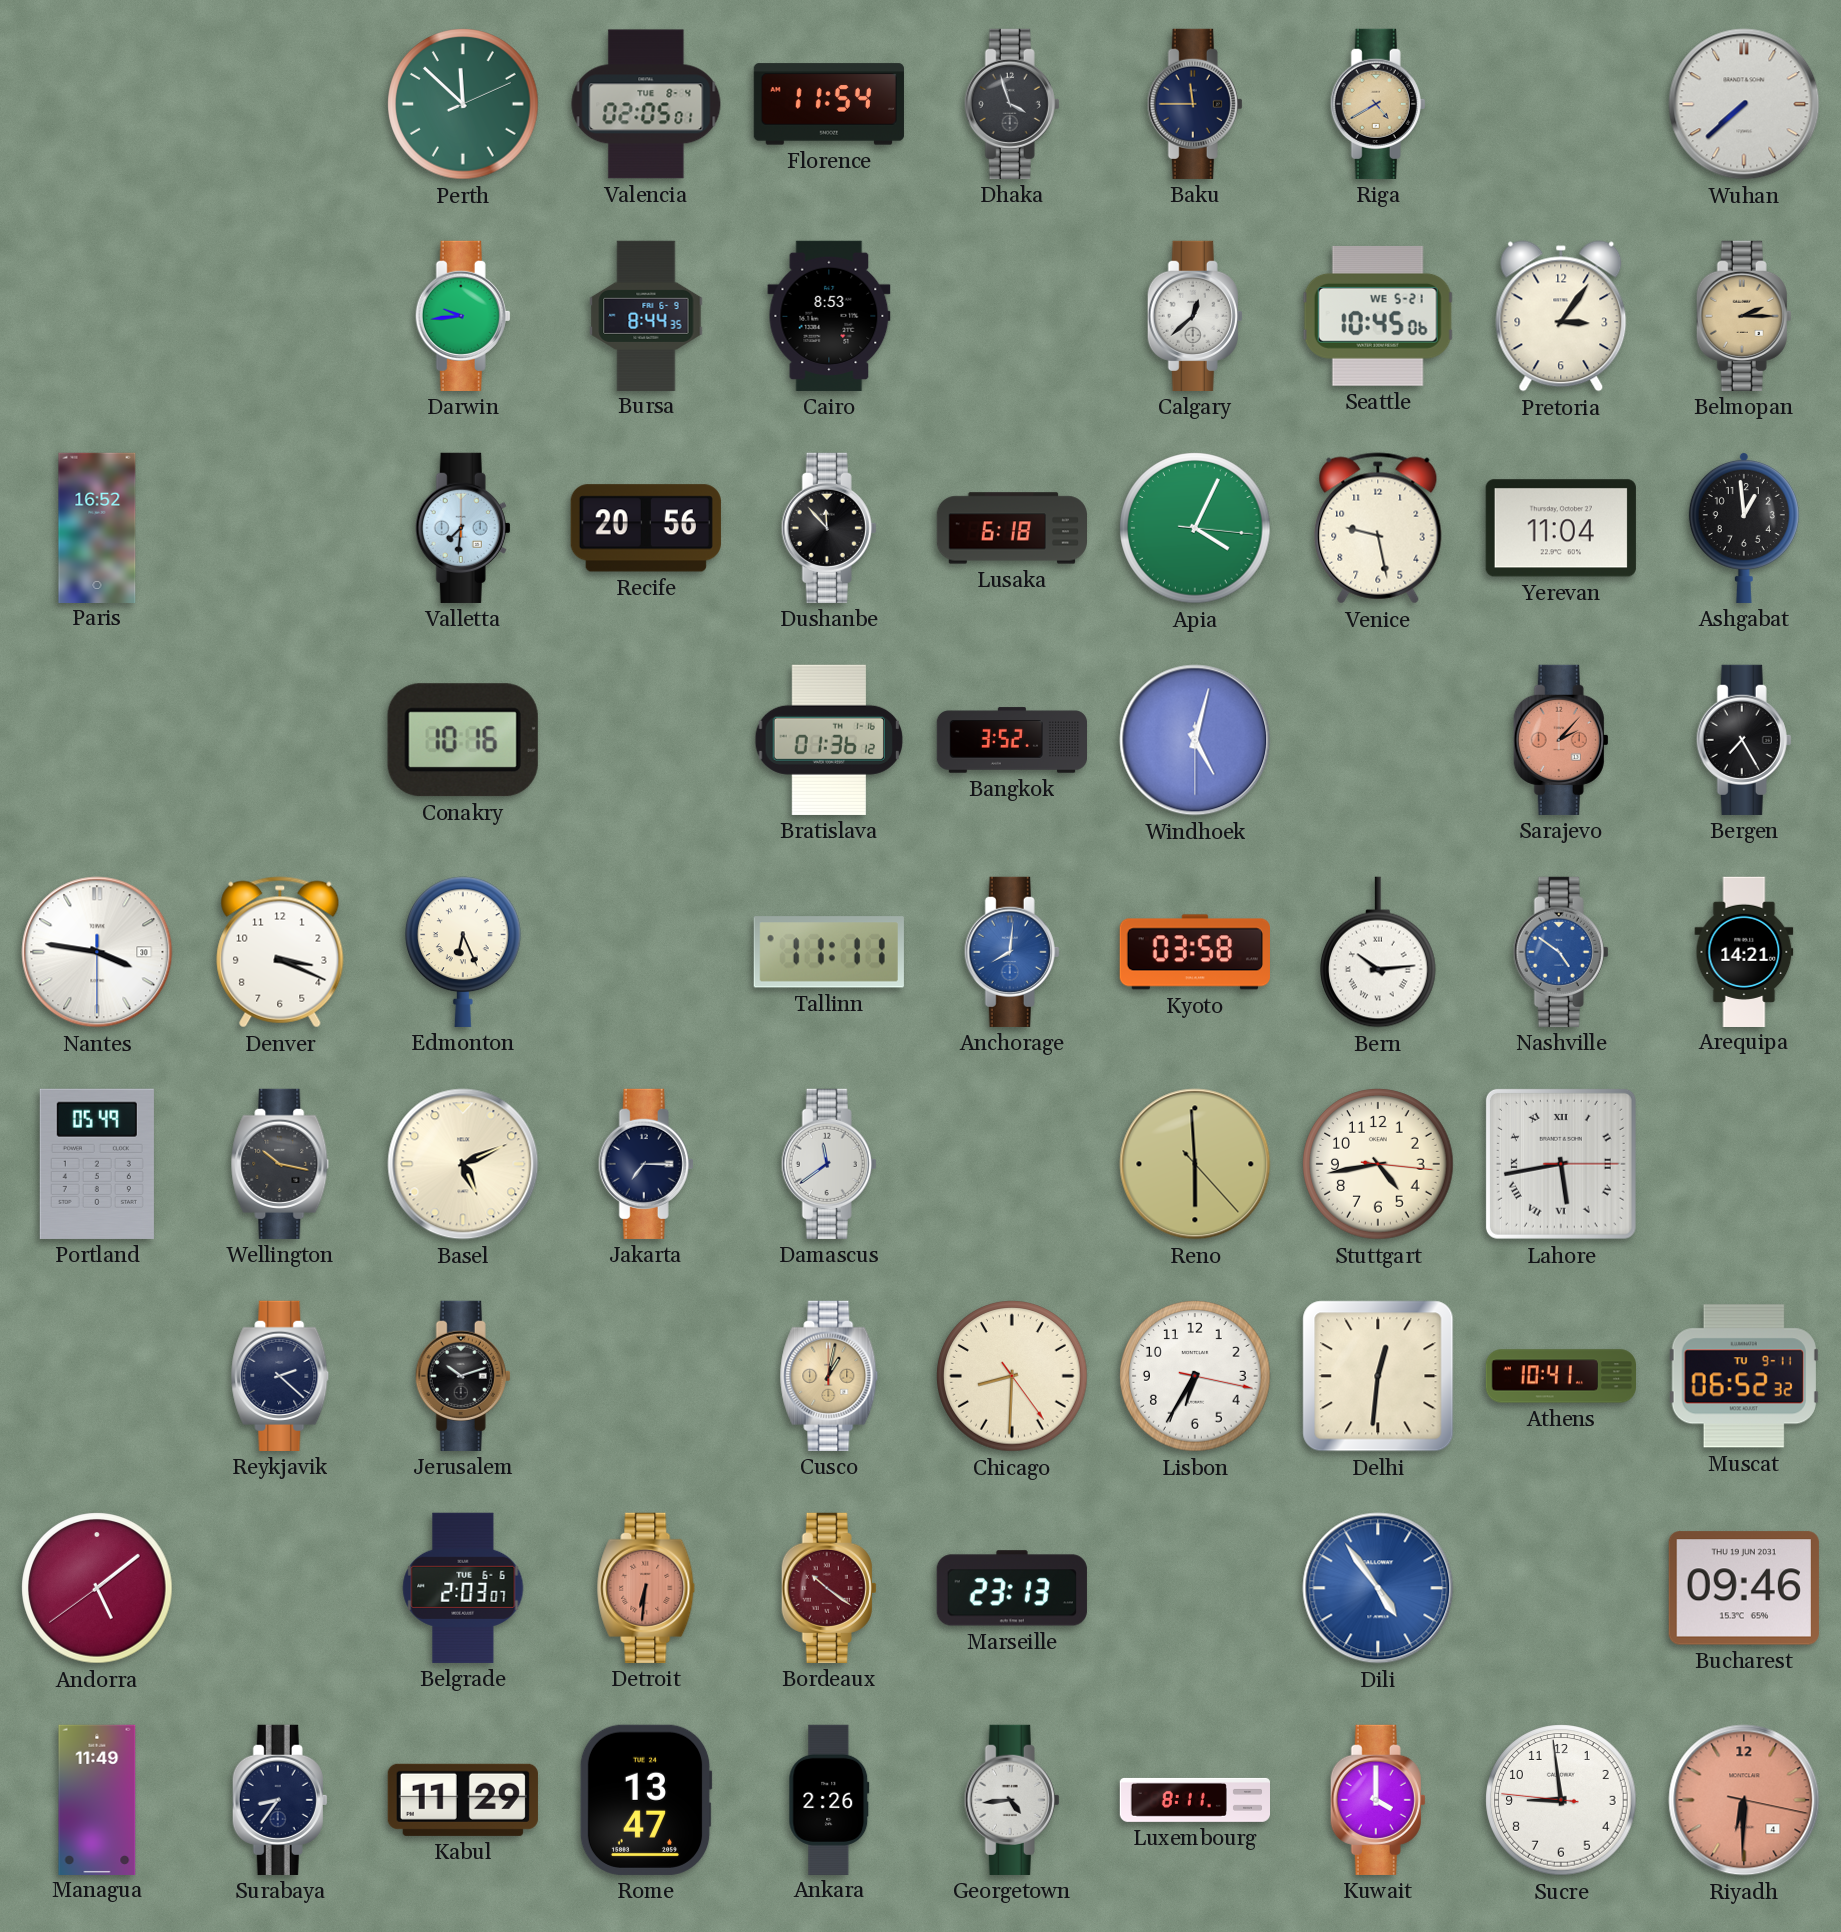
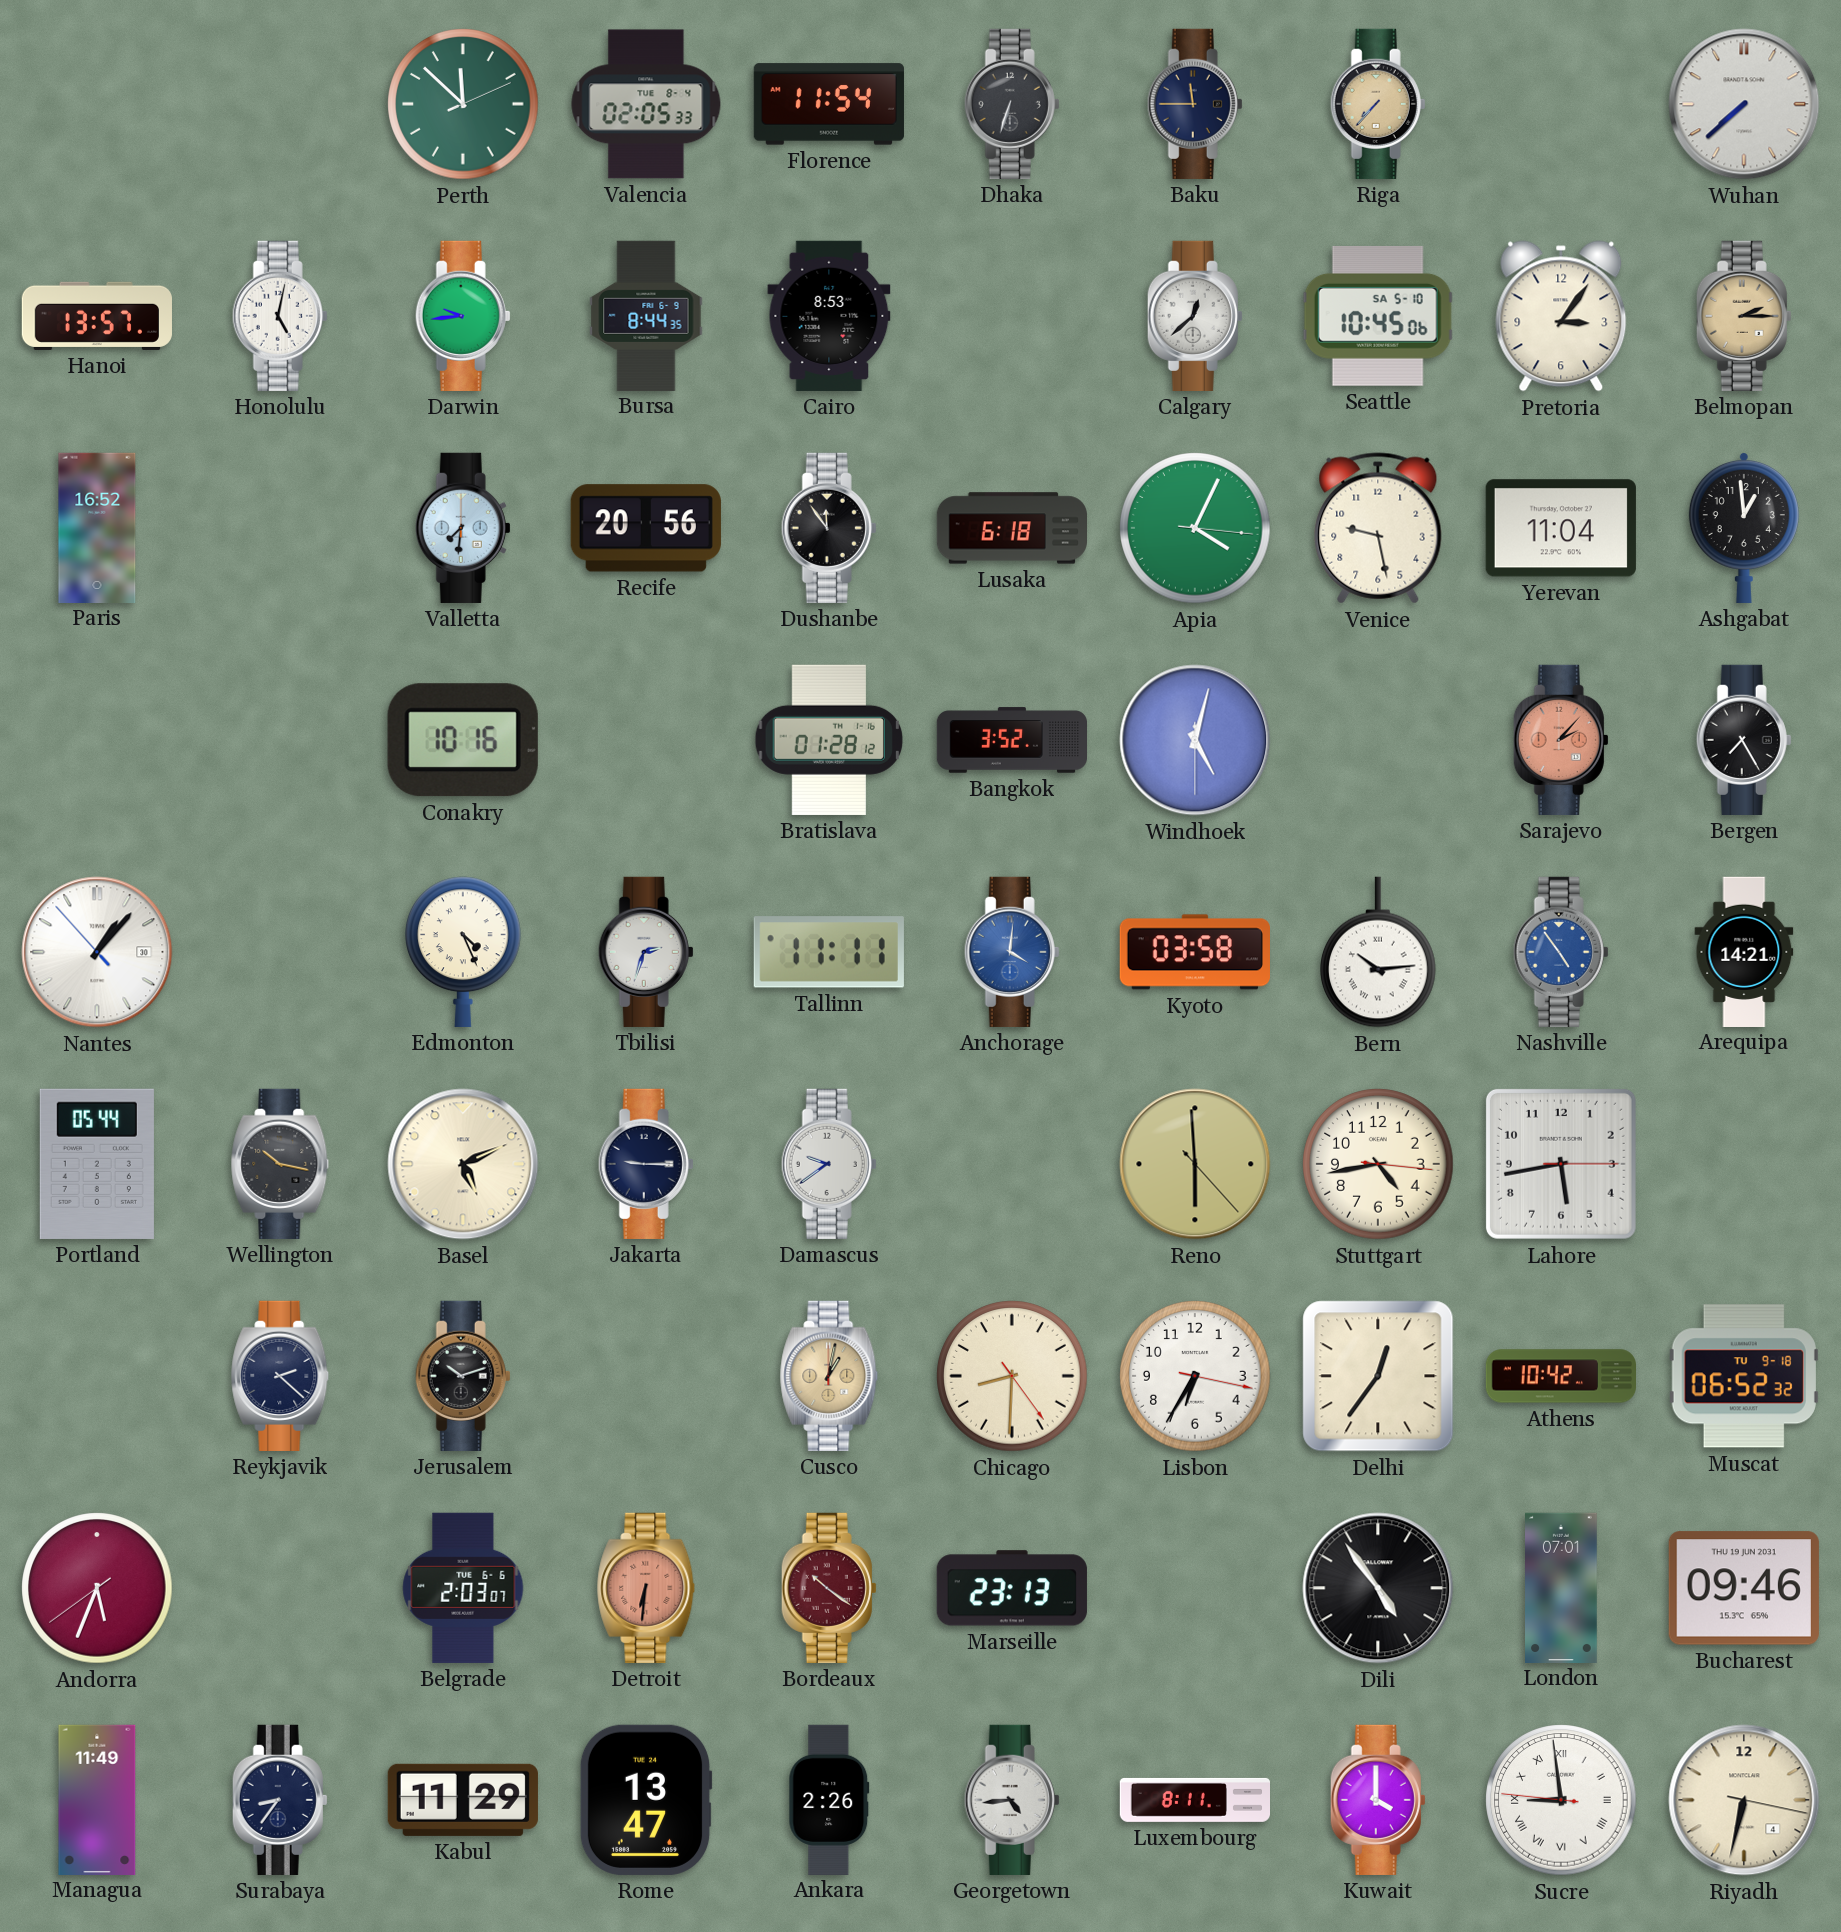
Valencia: 02:05:01 -> 02:05:33 (646, 104)
Dhaka: 3:57 -> 6:33 (1012, 104)
Riga: 4:40 -> 7:37 (1378, 104)
Hanoi: none -> 13:57 (97, 316)
Honolulu: none -> 5:02 (280, 316)
Seattle date: WE 5-21 -> SA 5-10 (1378, 316)
Dushanbe: 11:53 -> 11:54 (829, 528)
Bratislava: 01:36 -> 01:28 (829, 740)
Nantes: 3:46 -> 1:06 (97, 952)
Denver: 3:19 -> none (280, 952)
Edmonton: 6:26 -> 4:26 (464, 952)
Tbilisi: none -> 2:33 (646, 952)
Anchorage: 8:01 -> 4:01 (1012, 952)
Nashville: 4:51 -> 4:54 (1561, 952)
Portland: 05:49 -> 05:44 (97, 1164)
Jakarta: 7:15 -> 9:15 (646, 1164)
Damascus: 11:39 -> 9:39 (829, 1164)
Lahore numerals: Roman -> Arabic (1561, 1164)
Delhi: 12:31 -> 12:36 (1378, 1376)
Athens: 10:41 -> 10:42 (1561, 1376)
Muscat date: TU 9-11 -> TU 9-18 (1744, 1376)
Andorra: 5:08 -> 5:33 (97, 1588)
Dili dial: blue -> black (1378, 1588)
London: none -> 07:01 (1562, 1587)
Sucre numerals: Arabic -> Roman (1561, 1800)
Riyadh: 6:30 -> 6:32 (1744, 1800)
Riyadh dial: salmon -> cream (1744, 1800)
